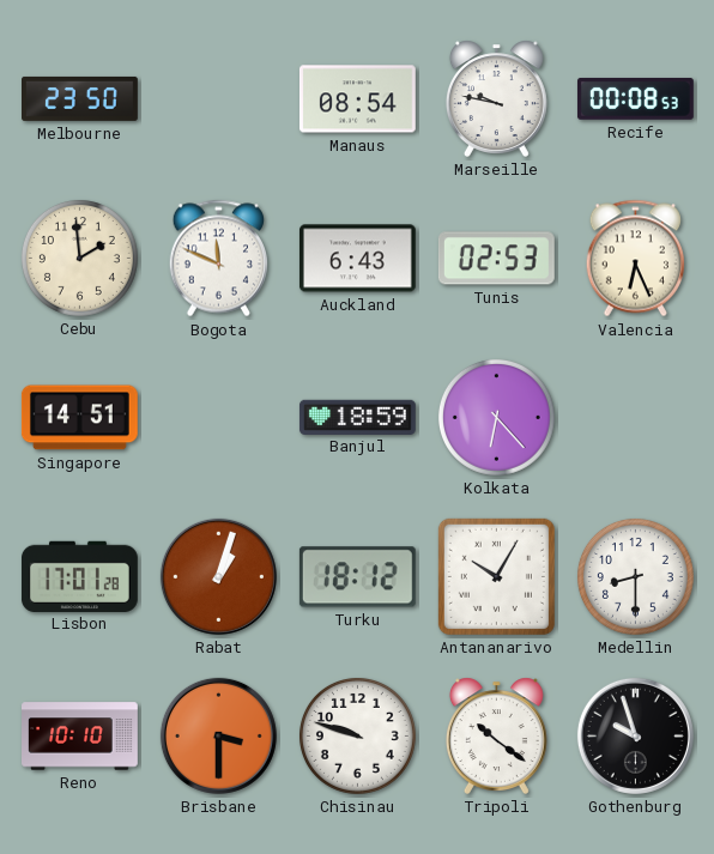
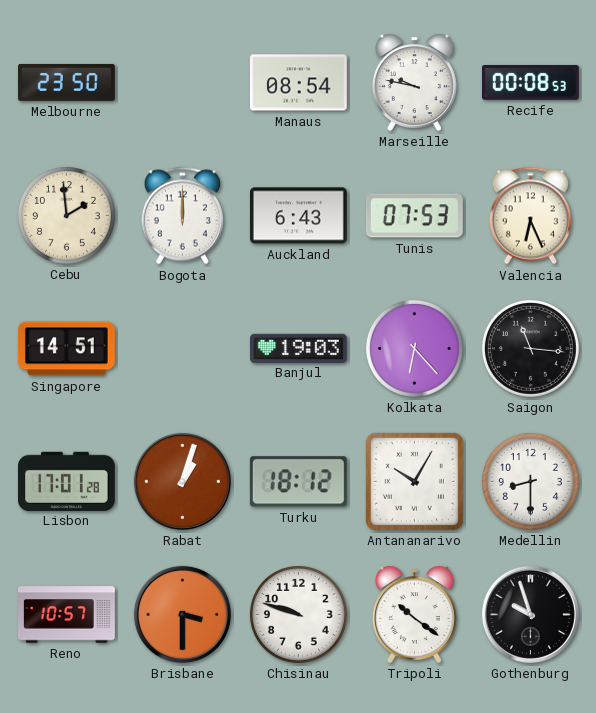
Bogota: 11:49 -> 12:00 (182, 216)
Tunis: 02:53 -> 07:53 (414, 216)
Banjul: 18:59 -> 19:03 (298, 348)
Saigon: none -> 11:16 (530, 348)
Reno: 10:10 -> 10:57 (67, 615)
